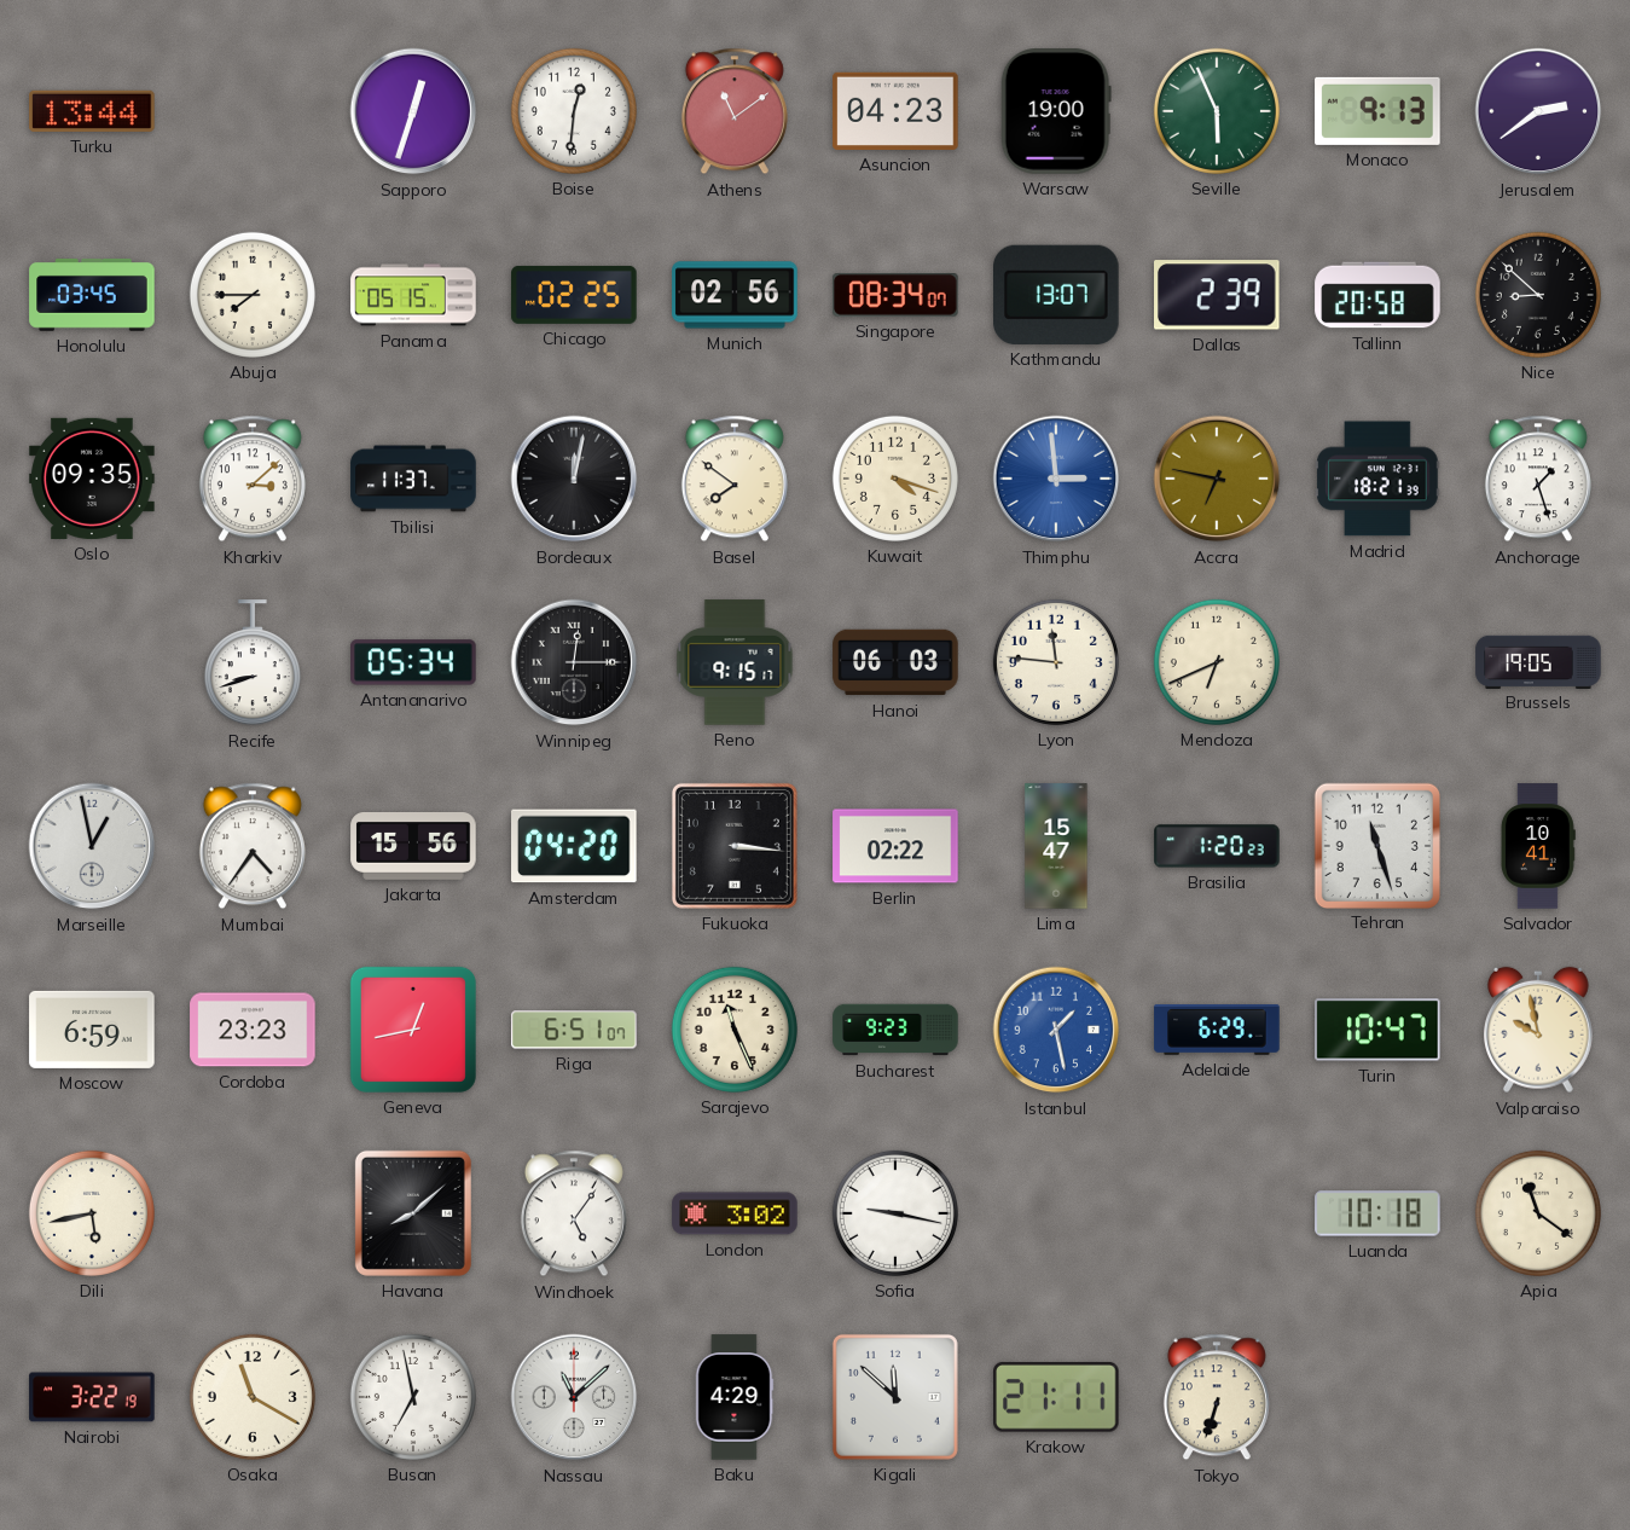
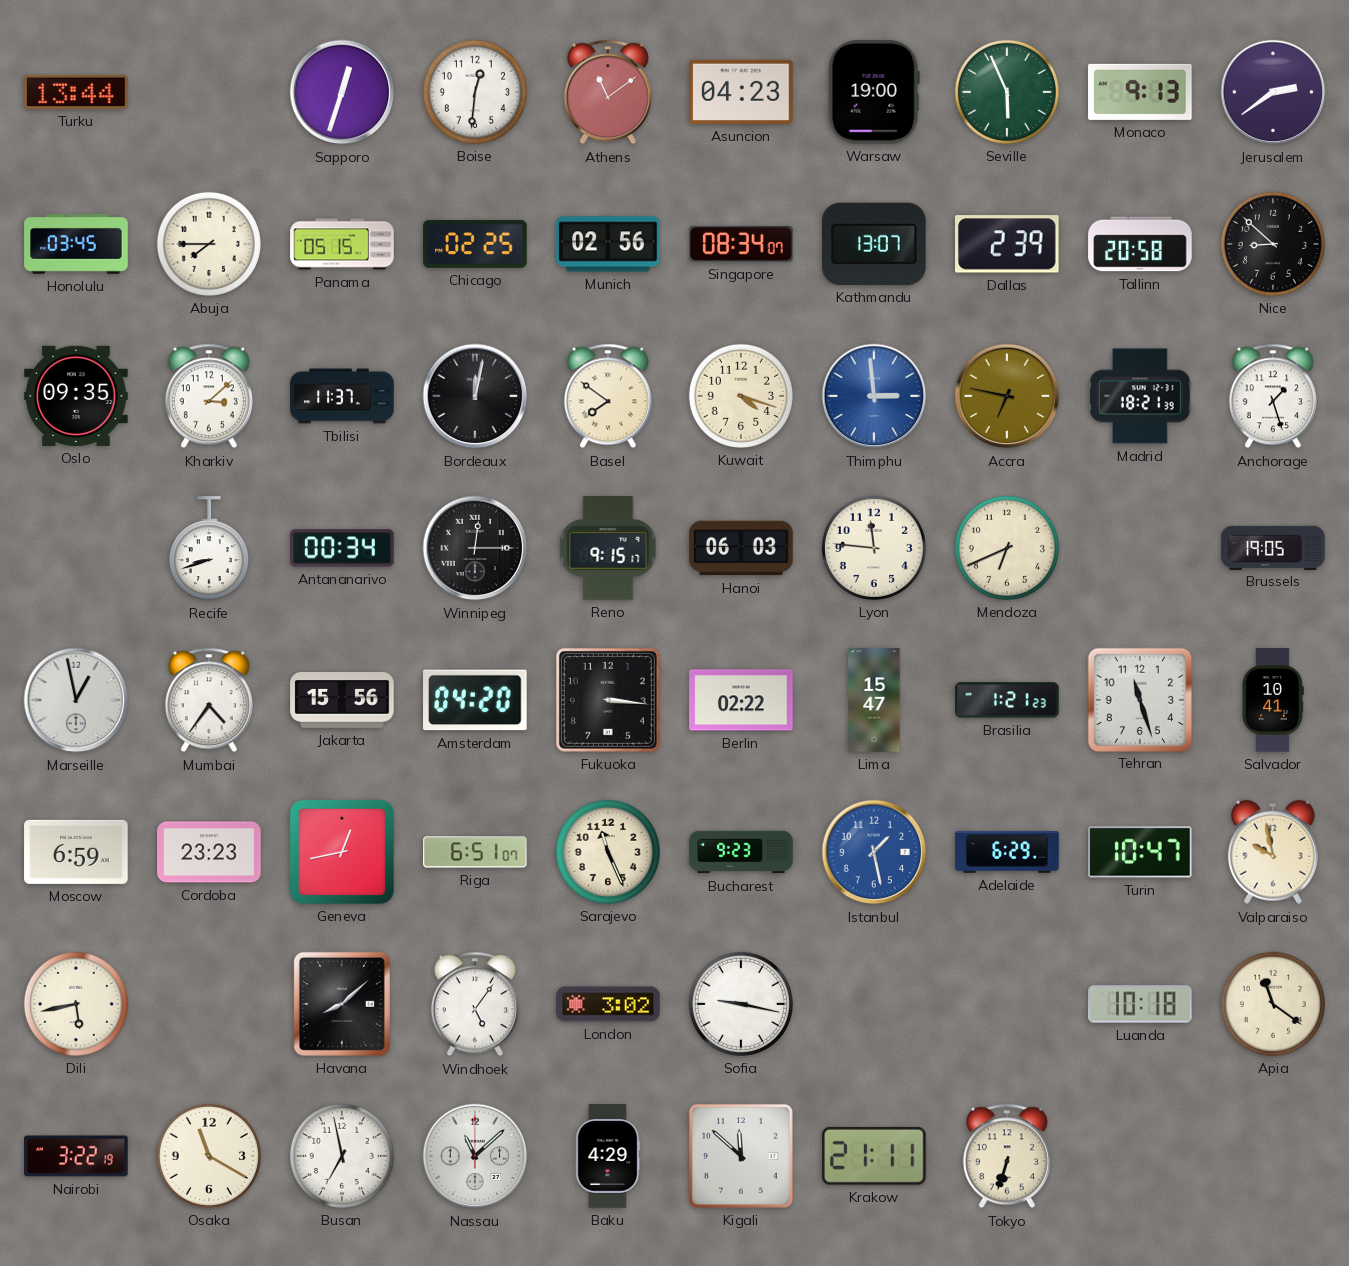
Antananarivo: 05:34 -> 00:34 (342, 548)
Brasilia: 1:20 -> 1:21 (1007, 700)
